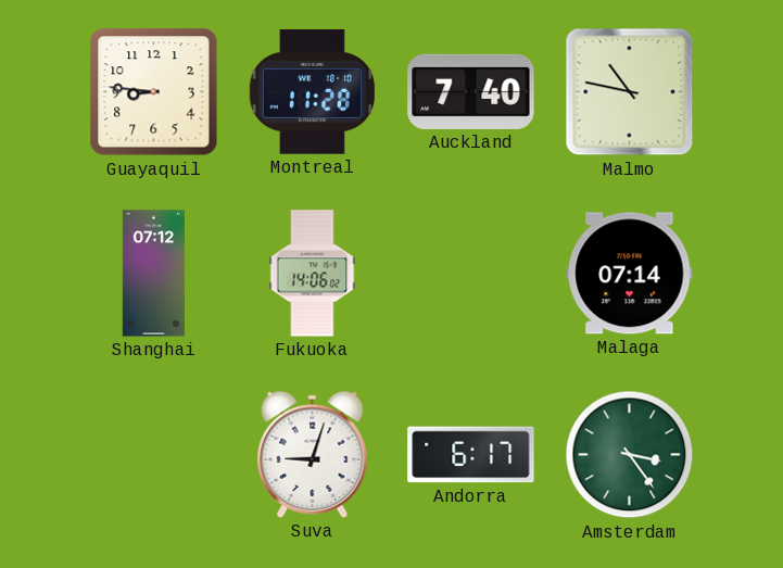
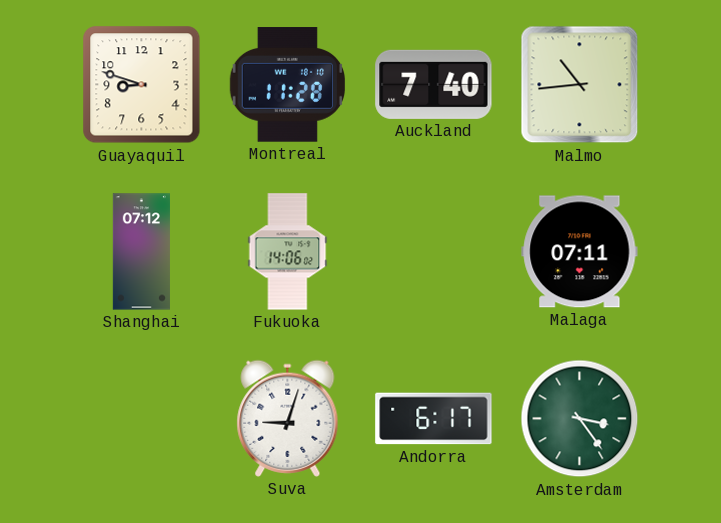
Guayaquil: 8:46 -> 8:48 (142, 85)
Malmo: 10:47 -> 10:44 (580, 85)
Malaga: 07:14 -> 07:11 (580, 252)
